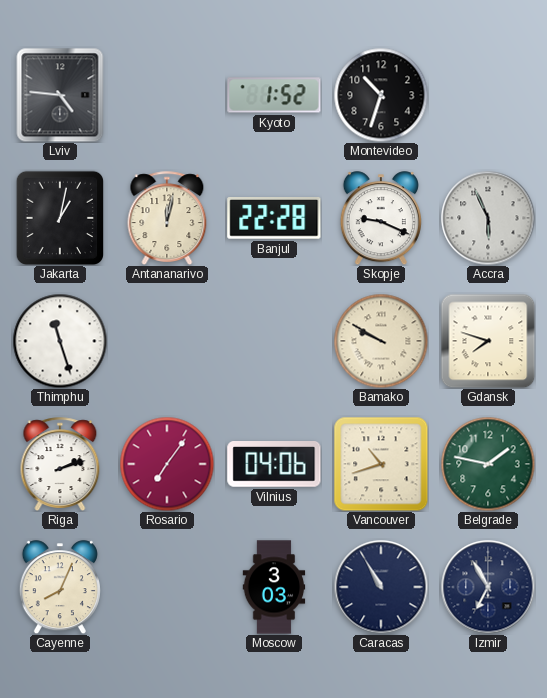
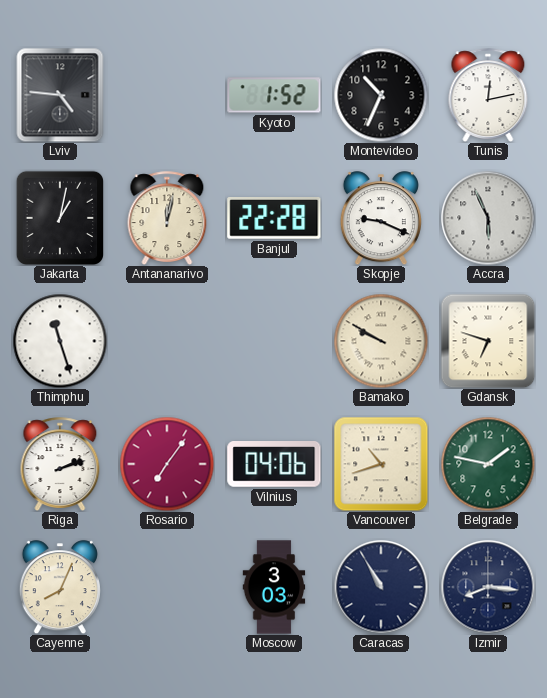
Montevideo: 10:33 -> 10:34 (381, 95)
Tunis: none -> 12:13 (488, 95)
Gdansk: 7:48 -> 6:48 (488, 341)
Izmir: 6:55 -> 8:16 (488, 587)
